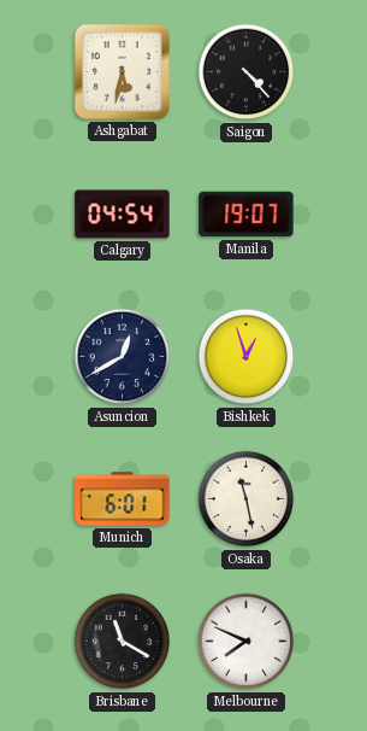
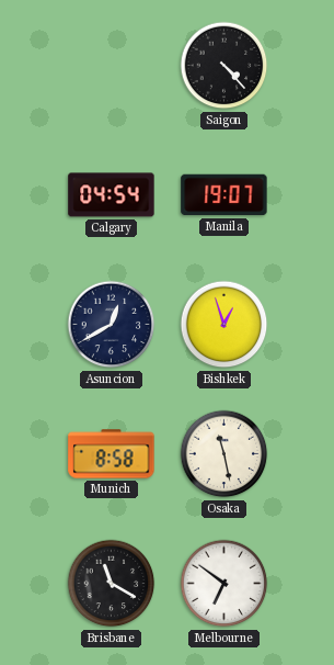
Ashgabat: 5:32 -> none (122, 71)
Munich: 6:01 -> 8:58 (112, 454)
Melbourne: 7:49 -> 6:51 (224, 584)
